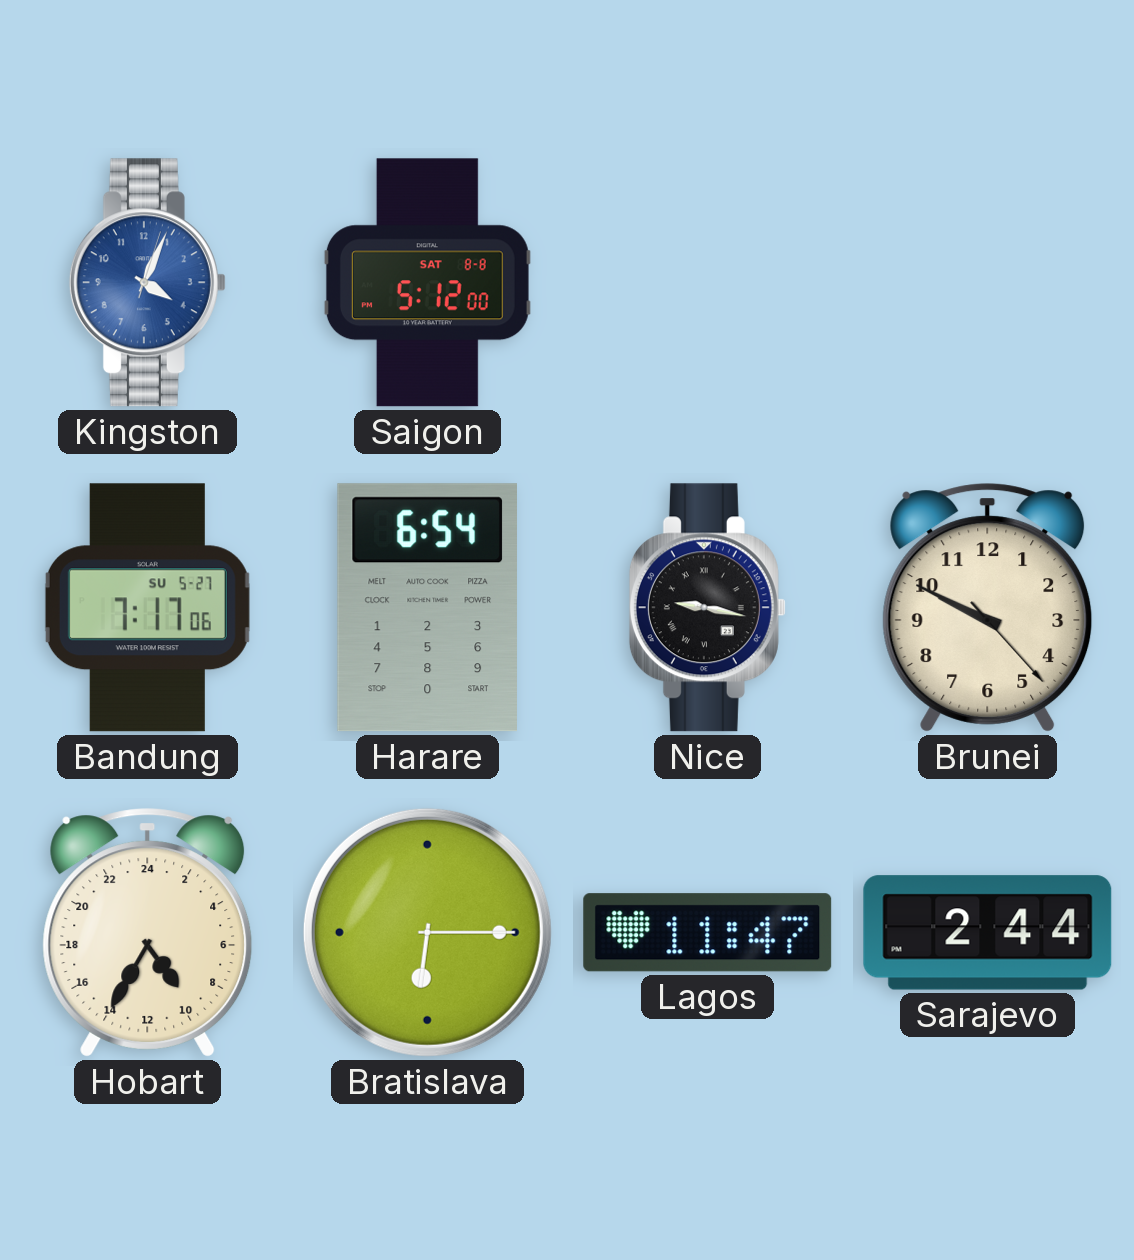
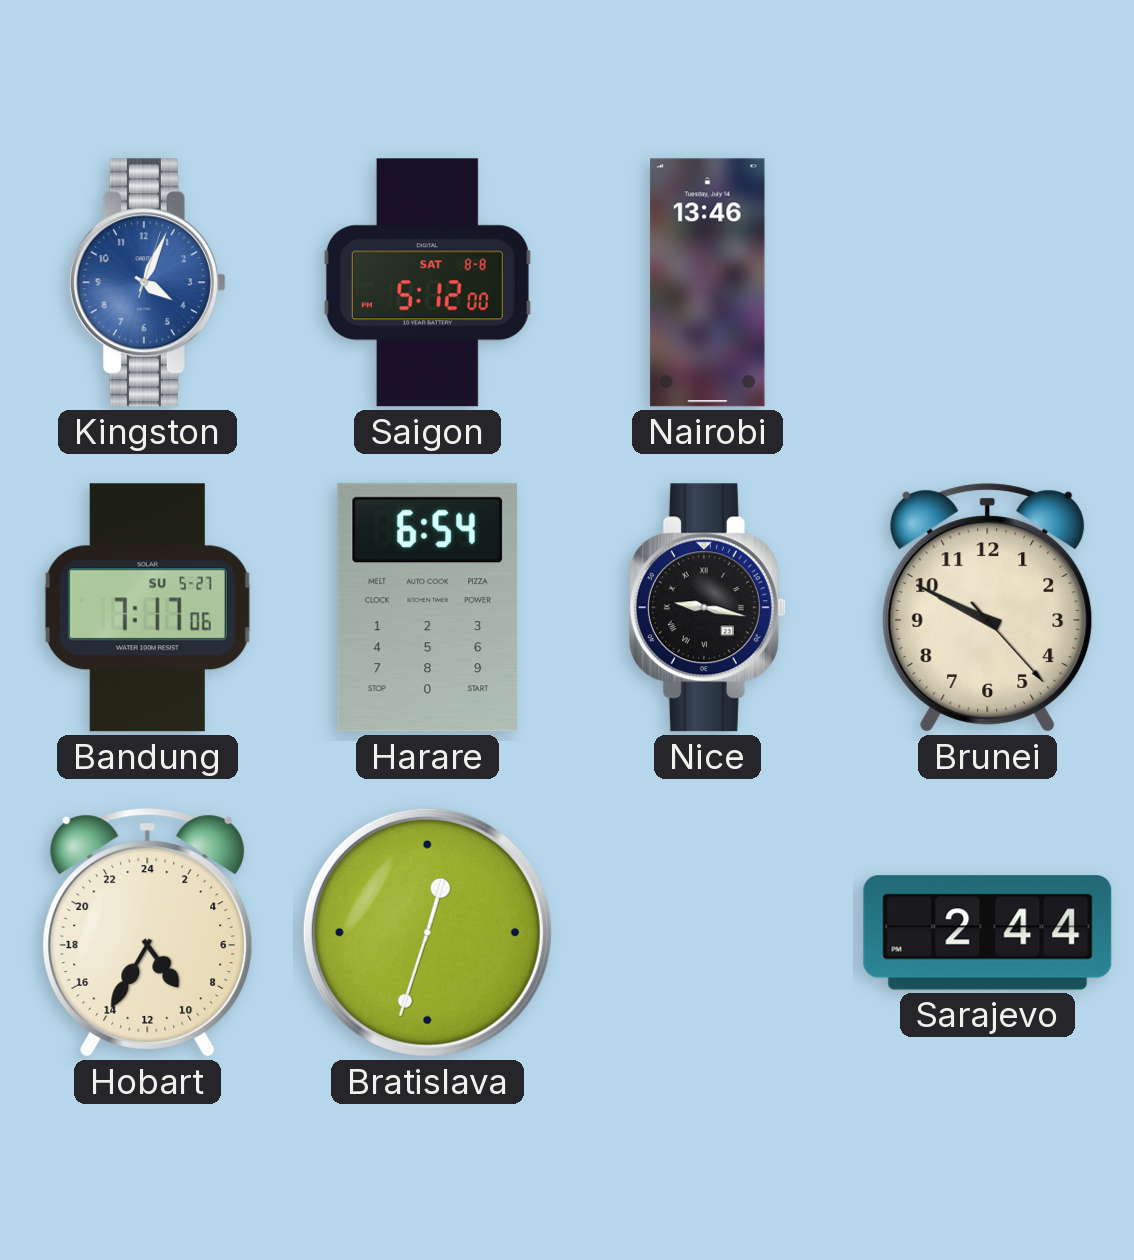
Nairobi: none -> 13:46 (708, 283)
Bratislava: 6:15 -> 12:33 (427, 932)
Lagos: 11:47 -> none (708, 933)
